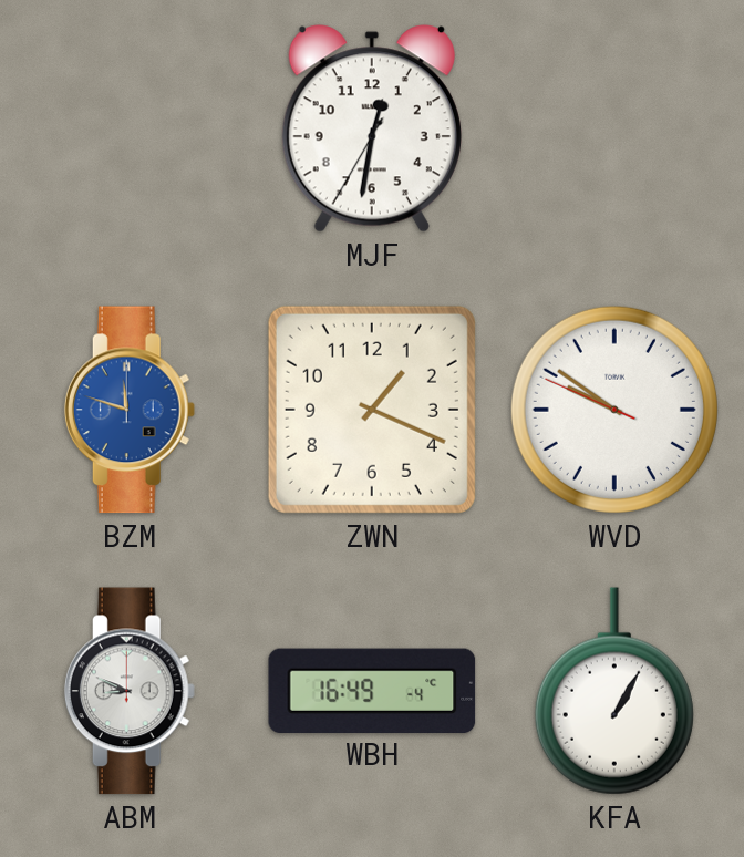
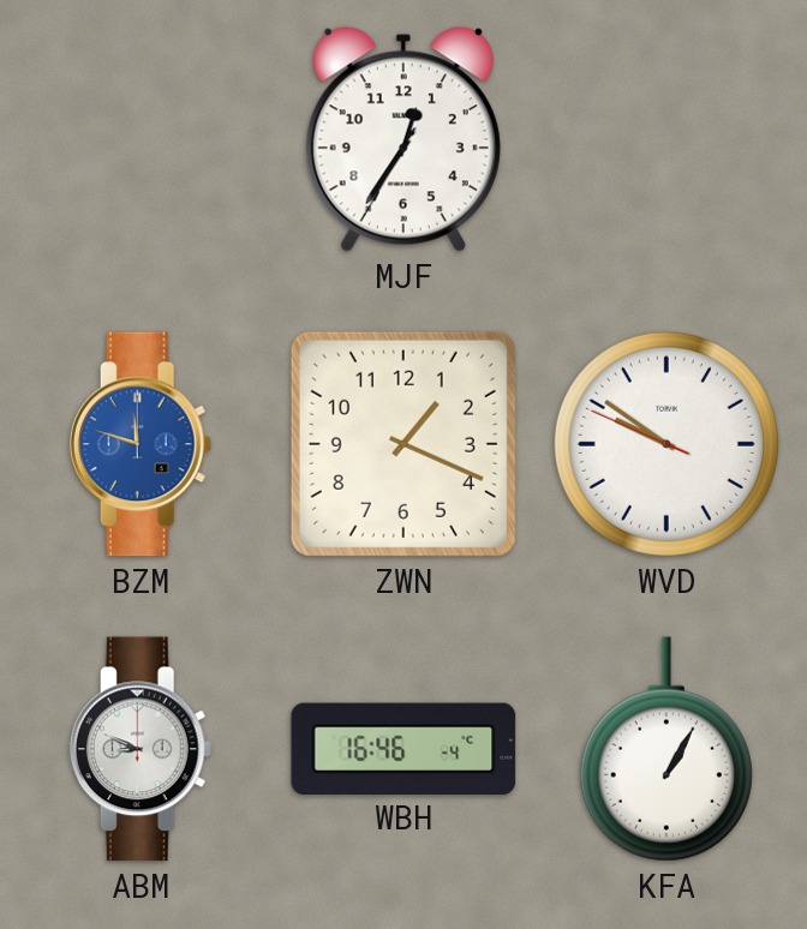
MJF: 12:31 -> 12:35 (403, 139)
WBH: 16:49 -> 16:46 (403, 748)
